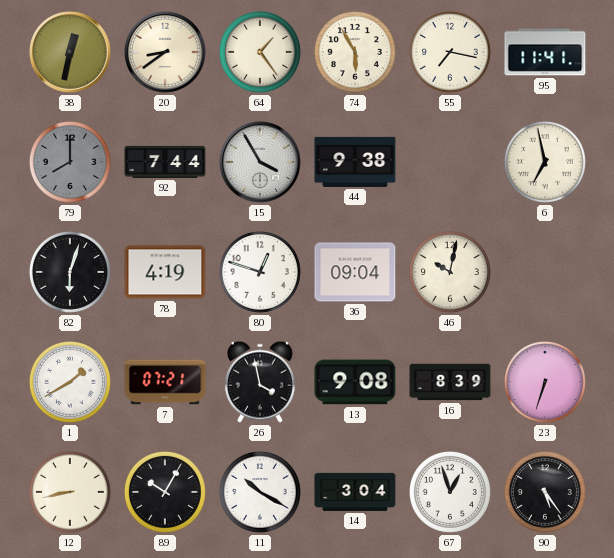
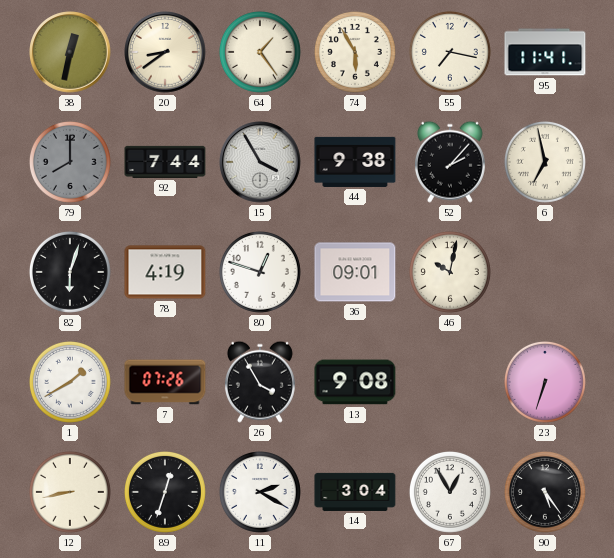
52: none -> 2:07 (450, 162)
36: 09:04 -> 09:01 (355, 272)
7: 07:21 -> 07:26 (165, 382)
26: 3:58 -> 3:55 (260, 382)
16: 8:39 -> none (450, 382)
89: 10:05 -> 12:33 (165, 492)
11: 10:20 -> 2:20 (260, 492)
67: 12:57 -> 12:55 (450, 492)
